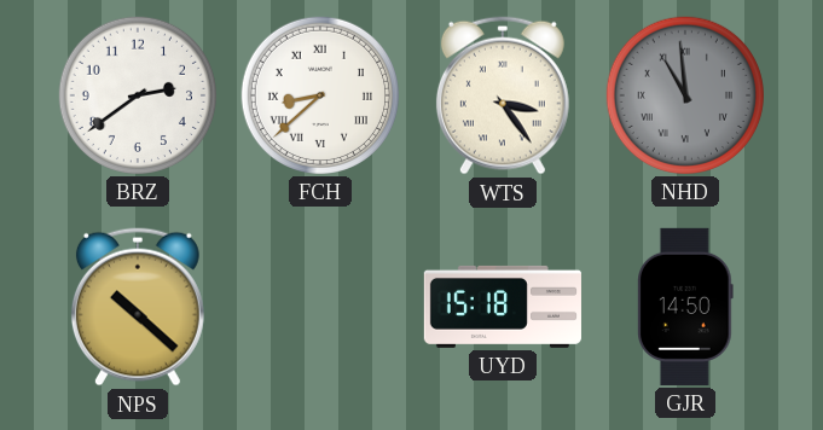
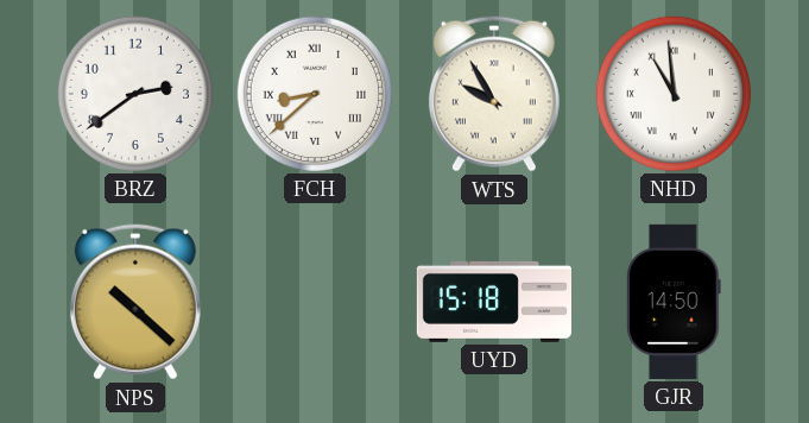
WTS: 3:24 -> 9:55 (494, 94)
NHD dial: grey -> white (674, 94)
